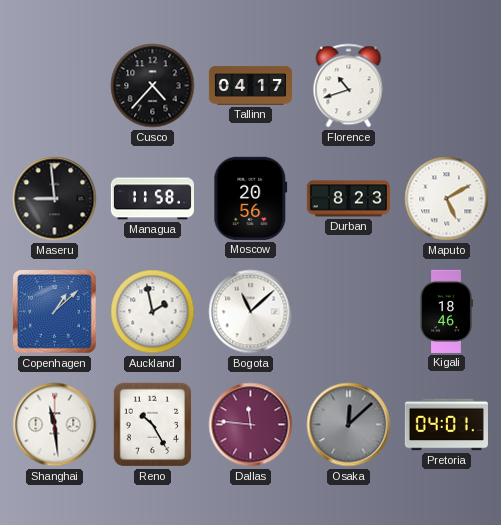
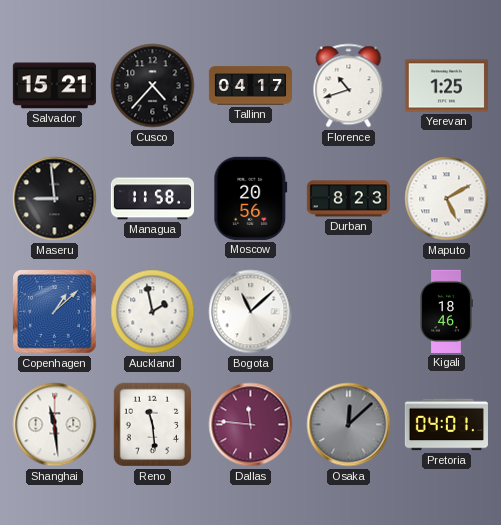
Salvador: none -> 15:21 (54, 86)
Yerevan: none -> 1:25 (446, 86)
Reno: 10:25 -> 11:29 (153, 425)
